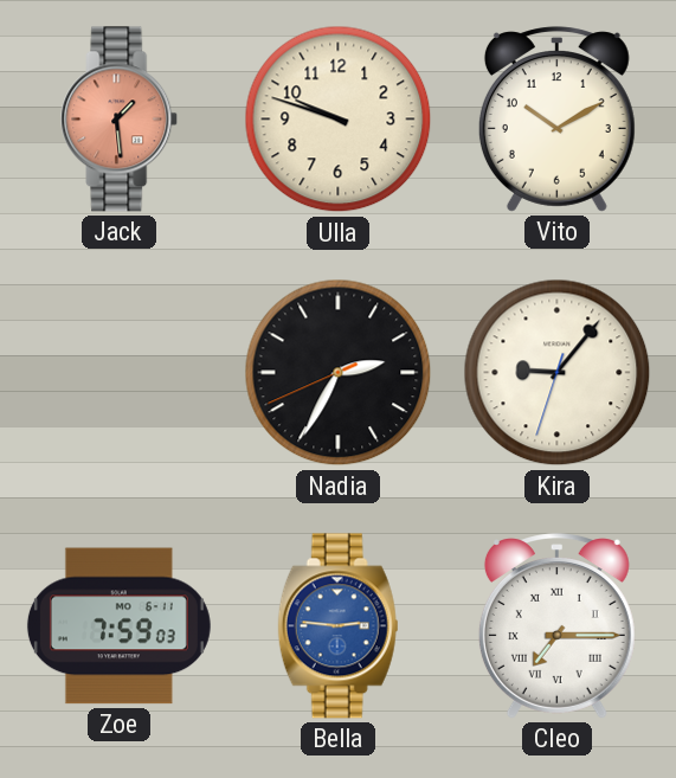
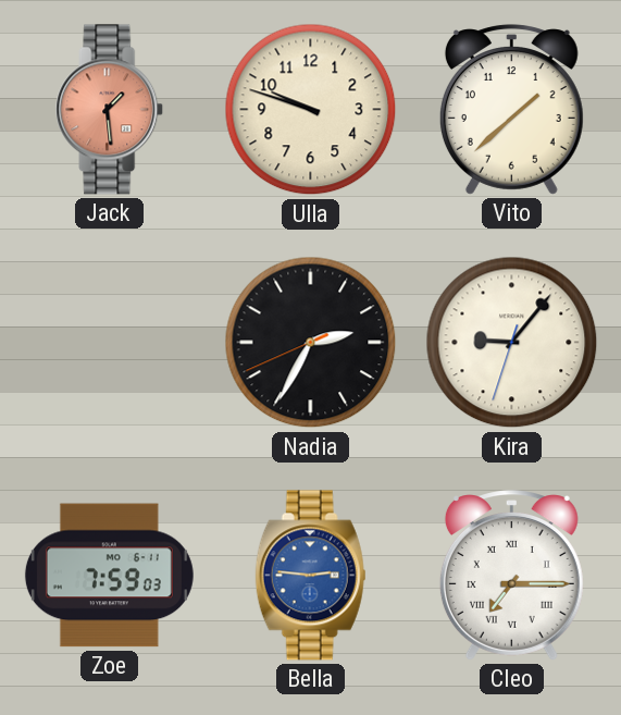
Vito: 10:10 -> 1:38 (511, 110)
